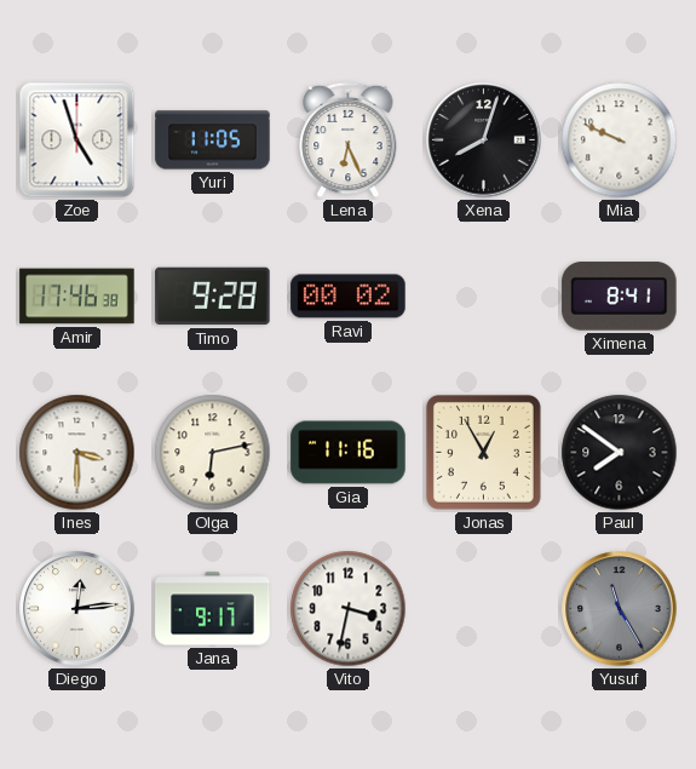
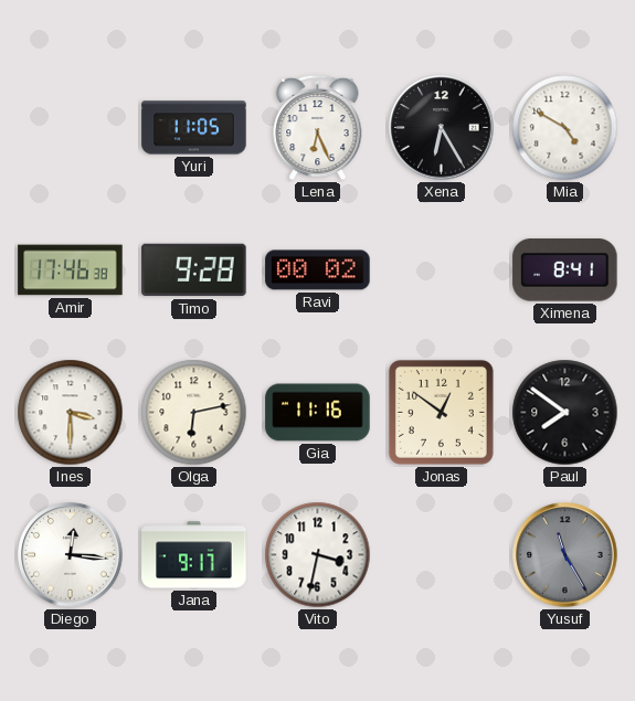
Zoe: 4:57 -> none (77, 140)
Xena: 8:03 -> 6:25 (442, 128)
Mia: 9:49 -> 4:50 (565, 128)
Jonas: 12:55 -> 12:51 (441, 412)
Diego: 12:14 -> 12:16 (71, 555)
